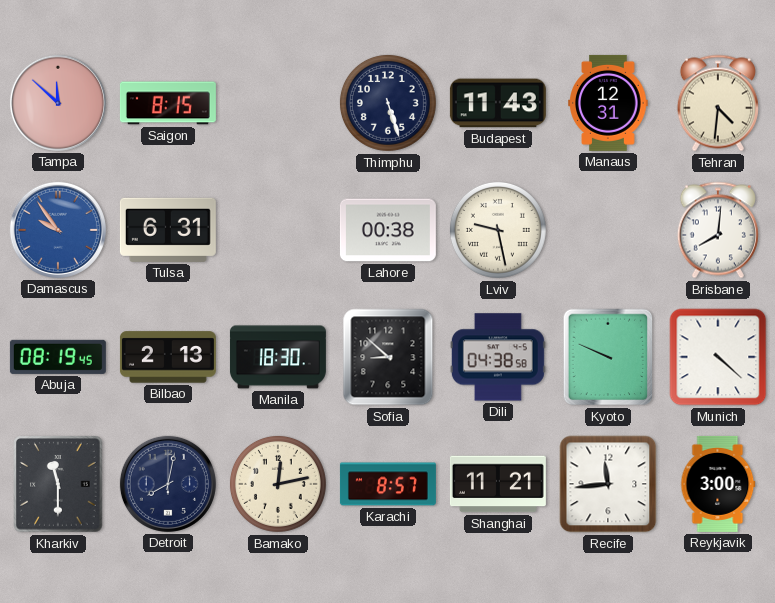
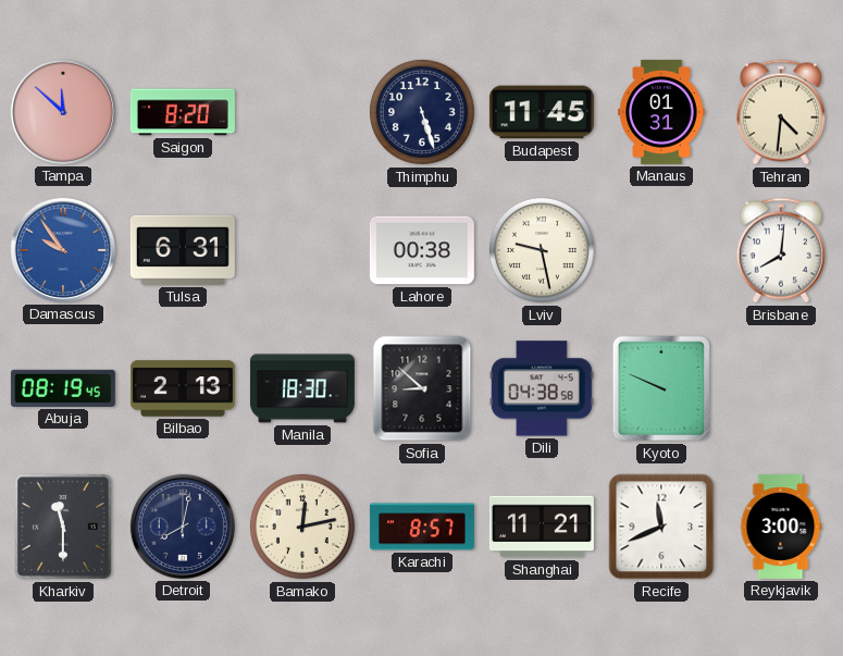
Saigon: 8:15 -> 8:20 (183, 112)
Budapest: 11:43 -> 11:45 (542, 112)
Manaus: 12:31 -> 01:31 (661, 112)
Munich: 4:22 -> none (718, 357)
Recife: 11:44 -> 11:41 (661, 527)
